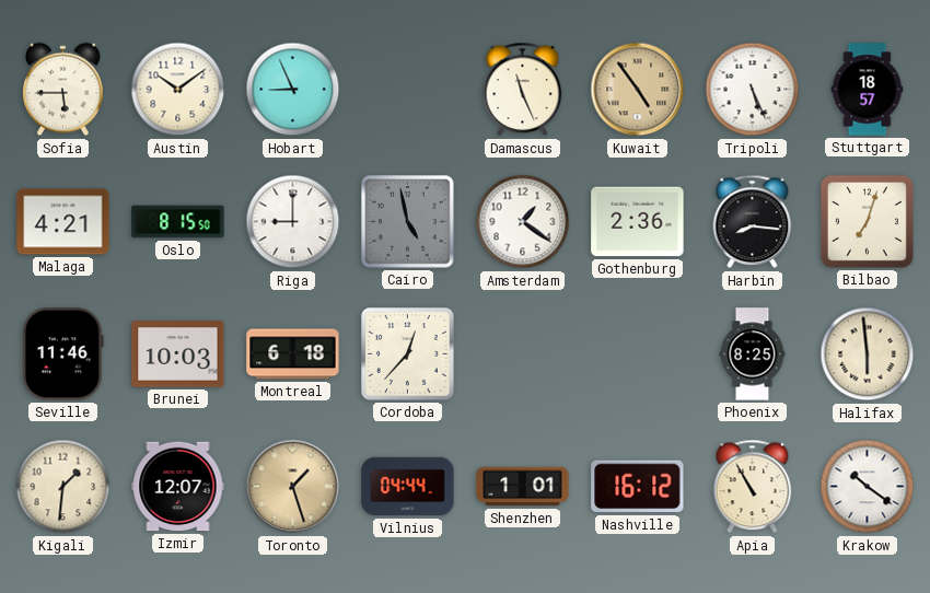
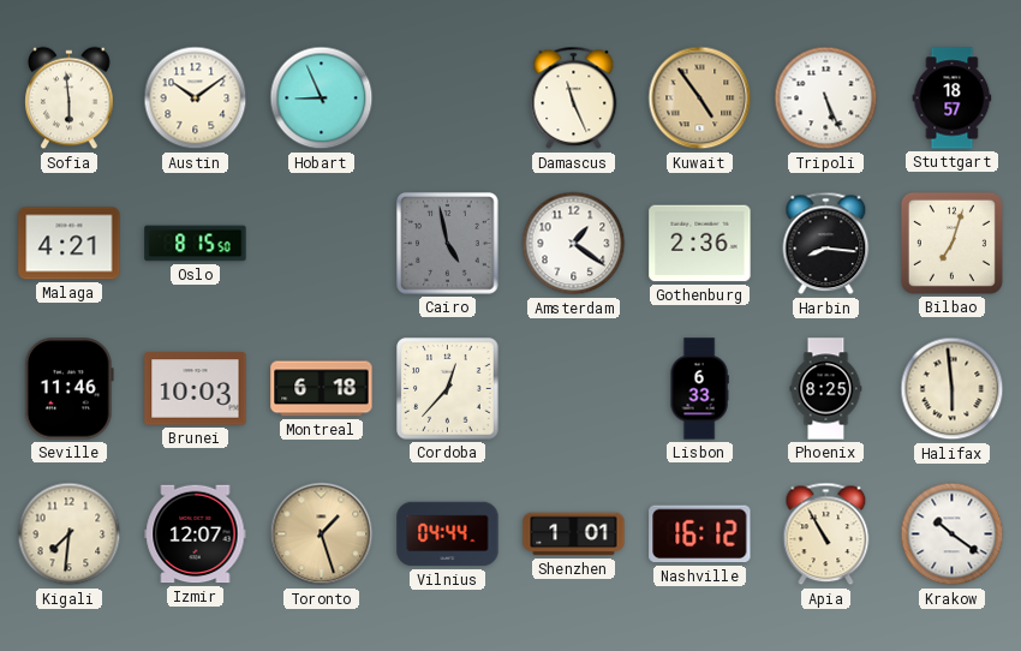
Sofia: 5:45 -> 5:59 (70, 98)
Riga: 9:00 -> none (293, 222)
Lisbon: none -> 6:33 (699, 389)
Kigali: 1:31 -> 7:31 (70, 534)
